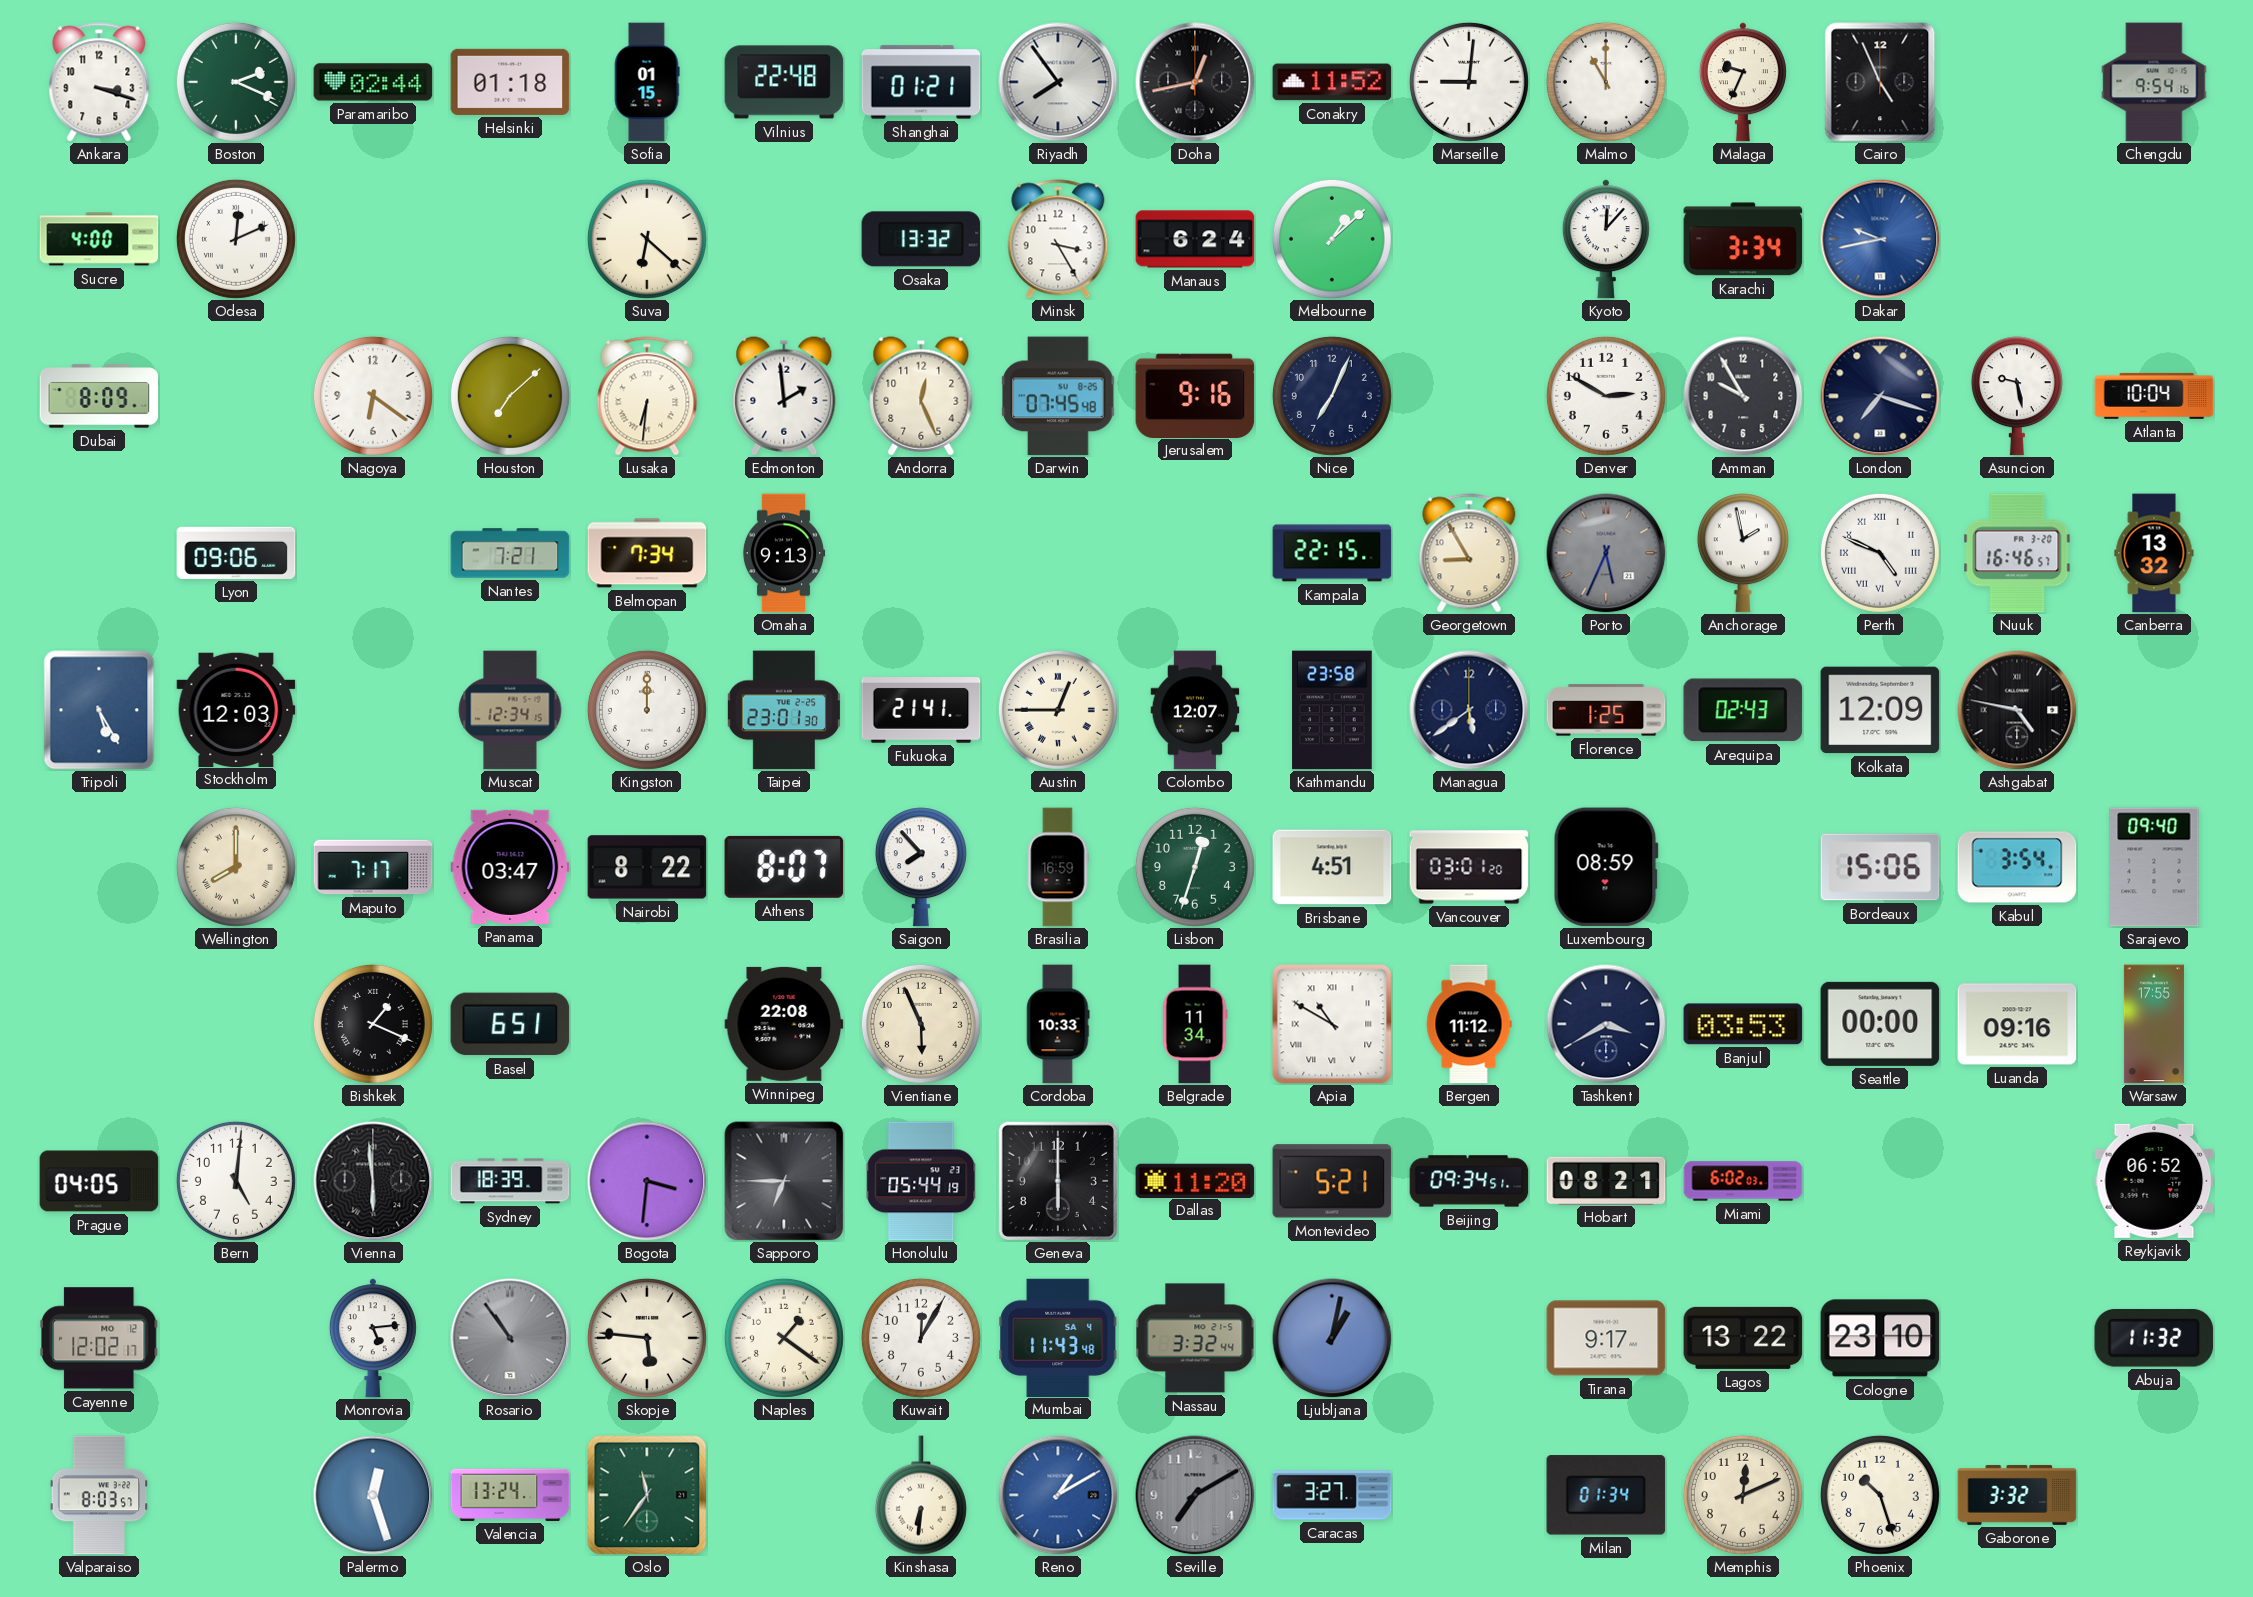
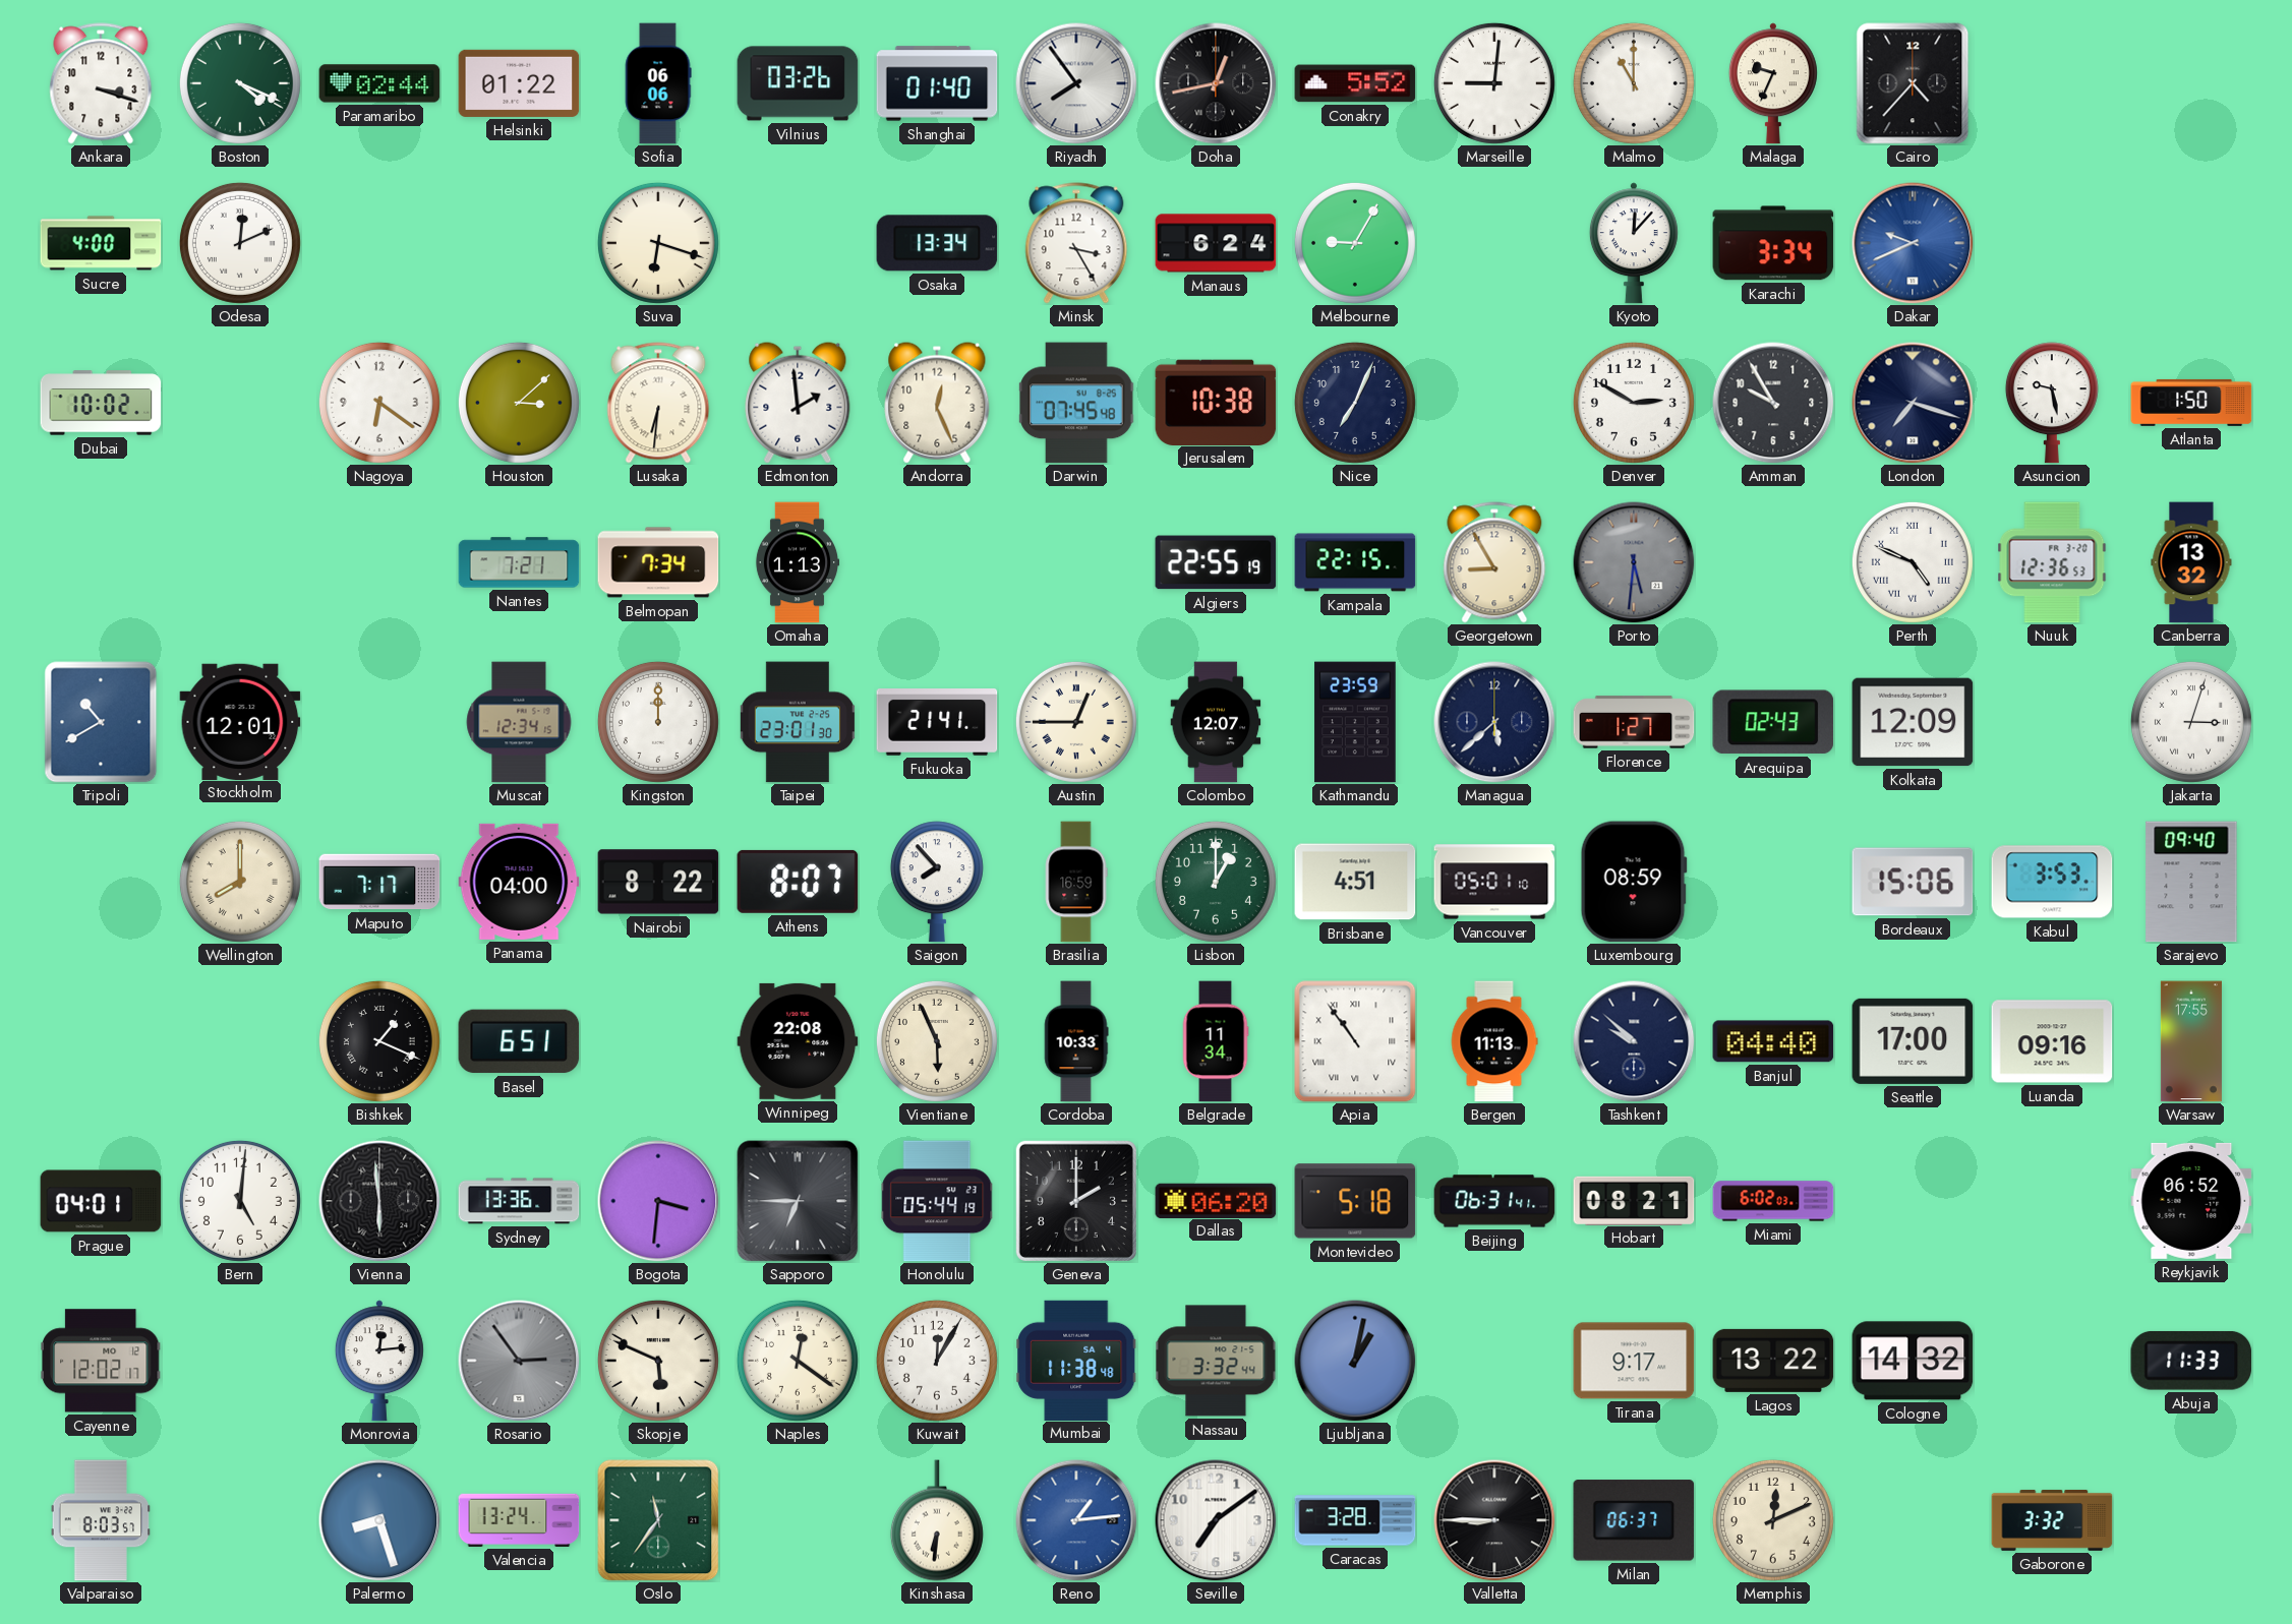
Boston: 2:19 -> 4:19 (240, 83)
Helsinki: 01:18 -> 01:22 (519, 83)
Sofia: 01:15 -> 06:06 (658, 83)
Vilnius: 22:48 -> 03:26 (798, 83)
Shanghai: 01:21 -> 01:40 (937, 83)
Conakry: 11:52 -> 5:52 (1355, 83)
Cairo: 4:56 -> 4:37 (1913, 83)
Chengdu: 9:54 -> none (2154, 82)
Suva: 6:22 -> 6:18 (658, 243)
Osaka: 13:32 -> 13:34 (937, 243)
Melbourne: 1:08 -> 9:05 (1355, 243)
Dakar: 9:43 -> 9:41 (1913, 243)
Dubai: 8:09 -> 10:02 (101, 403)
Houston: 7:08 -> 3:08 (519, 403)
Jerusalem: 9:16 -> 10:38 (1216, 402)
Atlanta: 10:04 -> 1:50 (2191, 403)
Lyon: 09:06 -> none (236, 553)
Omaha: 9:13 -> 1:13 (798, 562)
Algiers: none -> 22:55 (1216, 562)
Porto: 5:34 -> 5:31 (1634, 562)
Anchorage: 1:58 -> none (1743, 553)
Nuuk: 16:46 -> 12:36 (2052, 562)
Tripoli: 5:25 -> 10:40 (101, 722)
Stockholm: 12:03 -> 12:01 (240, 721)
Kathmandu: 23:58 -> 23:59 (1355, 722)
Managua: 5:39 -> 5:38 (1494, 722)
Florence: 1:25 -> 1:27 (1634, 722)
Ashgabat: 4:47 -> none (2017, 710)
Jakarta: none -> 3:03 (2191, 722)
Panama: 03:47 -> 04:00 (519, 882)
Lisbon: 12:33 -> 1:00 (1216, 882)
Vancouver: 03:01 -> 05:01 (1494, 882)
Kabul: 3:54 -> 3:53 (2052, 882)
Apia: 10:50 -> 10:54 (1355, 1041)
Bergen: 11:12 -> 11:13 (1494, 1041)
Tashkent: 3:40 -> 9:52 (1634, 1041)
Banjul: 03:53 -> 04:40 (1773, 1041)
Seattle: 00:00 -> 17:00 (1913, 1041)
Prague: 04:05 -> 04:01 (101, 1201)
Sydney: 18:39 -> 13:36 (519, 1201)
Geneva: 6:00 -> 2:00 (1076, 1201)
Dallas: 11:20 -> 06:20 (1216, 1200)
Montevideo: 5:21 -> 5:18 (1355, 1201)
Beijing: 09:34 -> 06:31 (1494, 1201)
Monrovia: 5:14 -> 12:14 (379, 1361)
Rosario: 10:54 -> 2:54 (519, 1361)
Skopje: 5:46 -> 5:49 (658, 1361)
Naples: 1:21 -> 12:21 (798, 1361)
Mumbai: 11:43 -> 11:38 (1076, 1360)
Cologne: 23:10 -> 14:32 (1913, 1361)
Abuja: 11:32 -> 11:33 (2191, 1361)
Palermo: 12:27 -> 8:27 (379, 1520)
Reno: 1:10 -> 1:14 (1076, 1520)
Seville: 7:10 -> 7:09 (1216, 1520)
Seville dial: grey -> white (1216, 1520)
Caracas: 3:27 -> 3:28 (1355, 1520)
Valletta: none -> 8:45 (1494, 1520)
Milan: 01:34 -> 06:37 (1634, 1520)
Phoenix: 10:27 -> none (1880, 1495)
